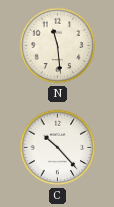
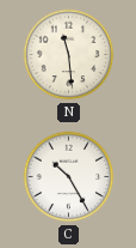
C: 10:23 -> 10:25 (69, 177)
